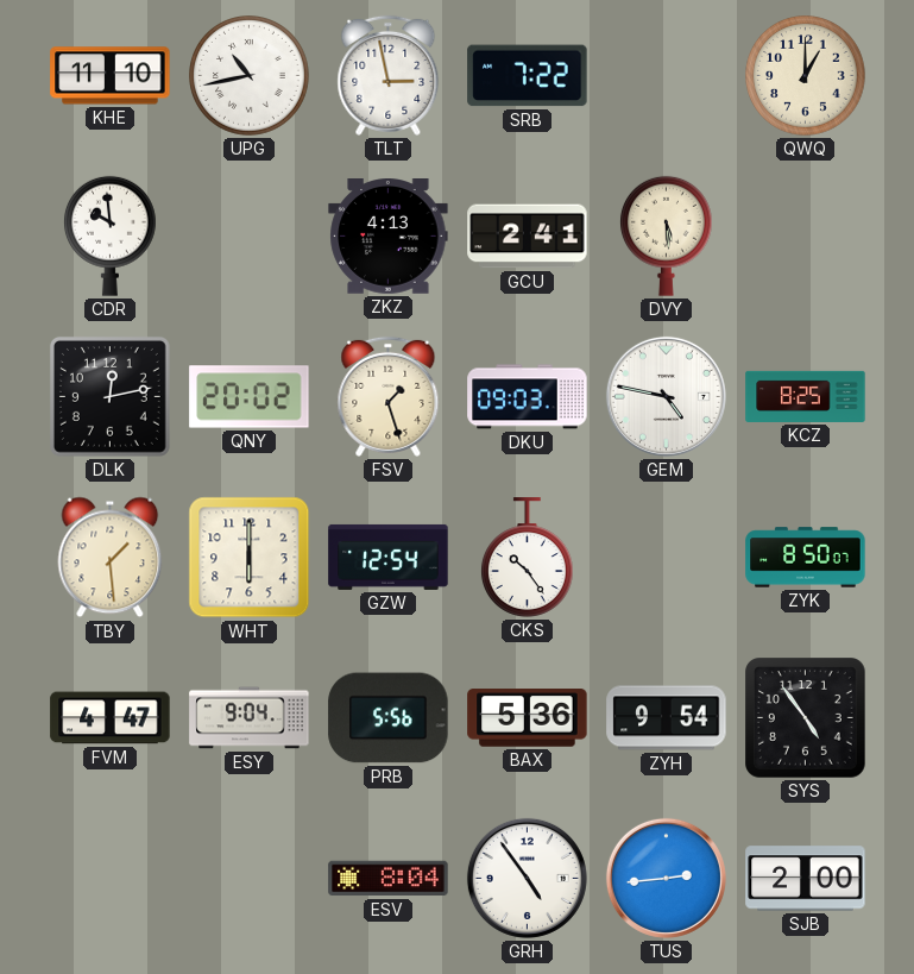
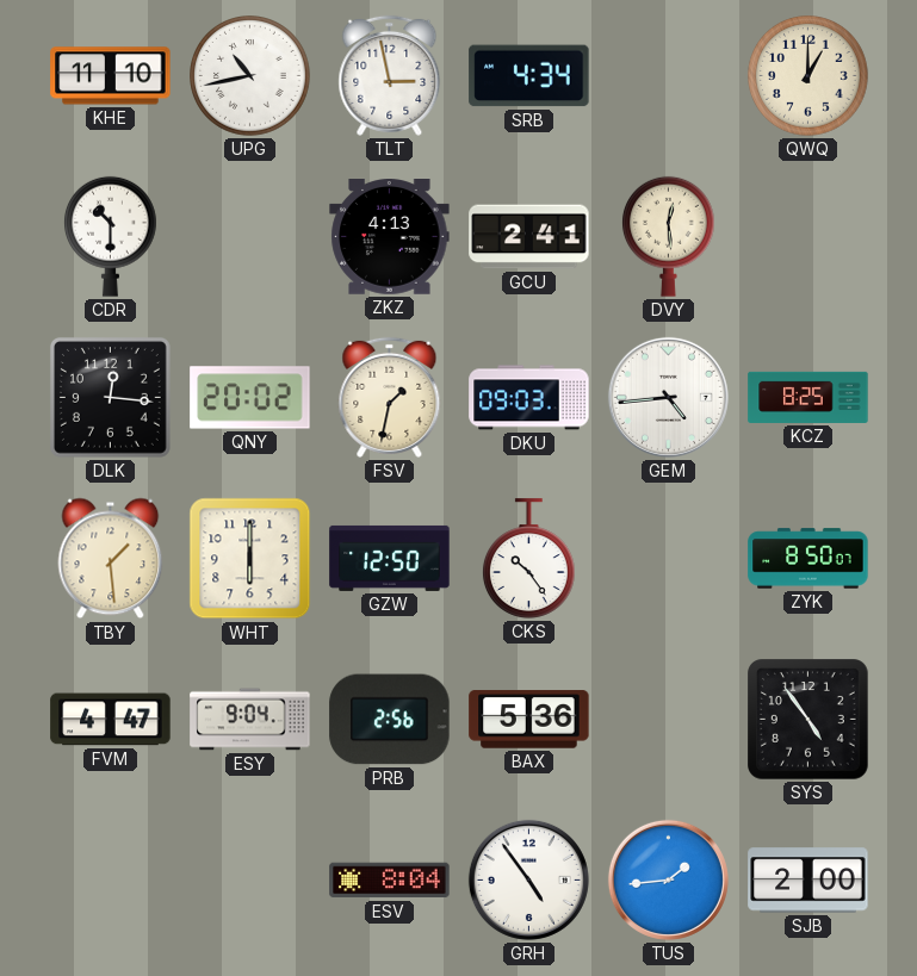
SRB: 7:22 -> 4:34 (529, 76)
CDR: 9:59 -> 10:30 (110, 236)
DVY: 5:29 -> 12:29 (668, 236)
DLK: 12:13 -> 12:16 (110, 397)
FSV: 1:27 -> 1:32 (390, 397)
GEM: 4:47 -> 4:44 (668, 397)
GZW: 12:54 -> 12:50 (390, 558)
PRB: 5:56 -> 2:56 (390, 720)
ZYH: 9:54 -> none (667, 718)
TUS: 2:44 -> 1:44 (668, 879)
